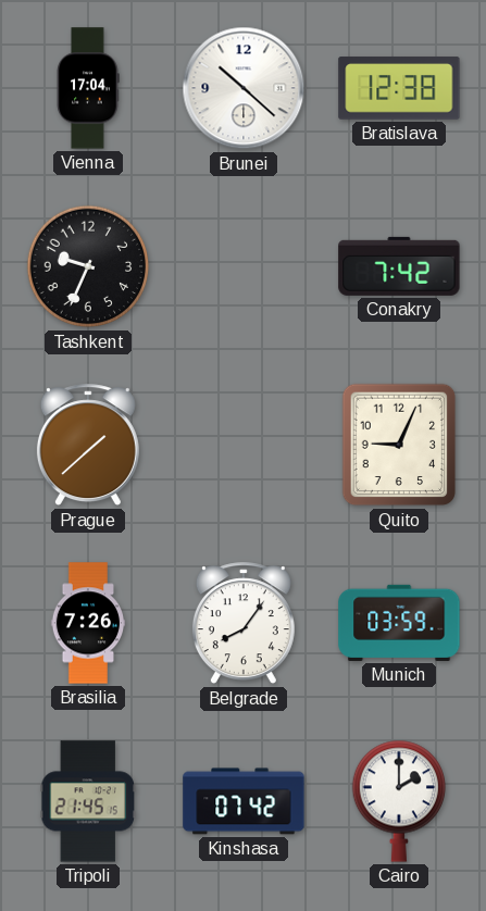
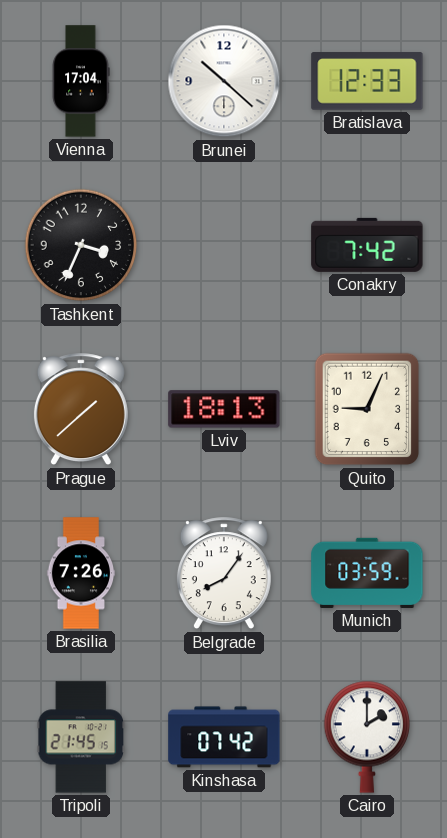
Bratislava: 12:38 -> 12:33 (367, 81)
Tashkent: 9:34 -> 3:34 (81, 245)
Lviv: none -> 18:13 (224, 409)
